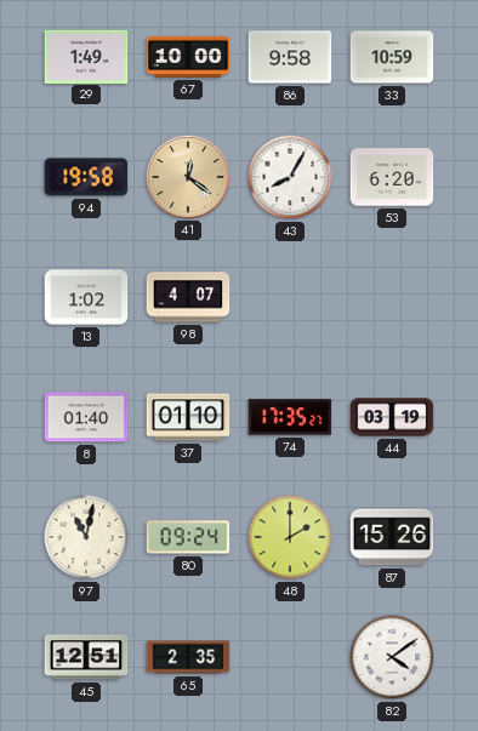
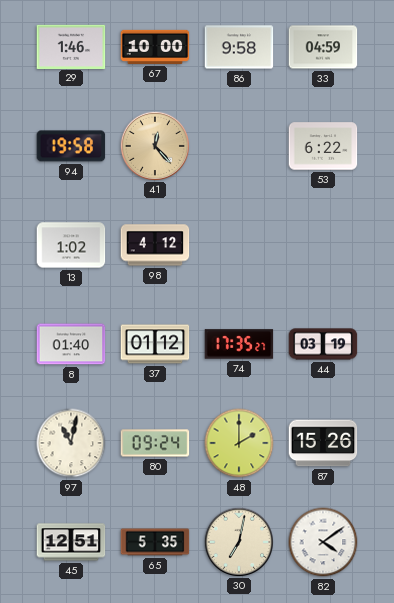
29: 1:49 -> 1:46 (71, 46)
33: 10:59 -> 04:59 (323, 47)
41: 12:21 -> 12:23 (154, 145)
43: 8:05 -> none (290, 177)
53: 6:20 -> 6:22 (323, 146)
98: 4:07 -> 4:12 (155, 245)
37: 01:10 -> 01:12 (155, 344)
65: 2:35 -> 5:35 (155, 542)
30: none -> 7:02 (238, 541)
